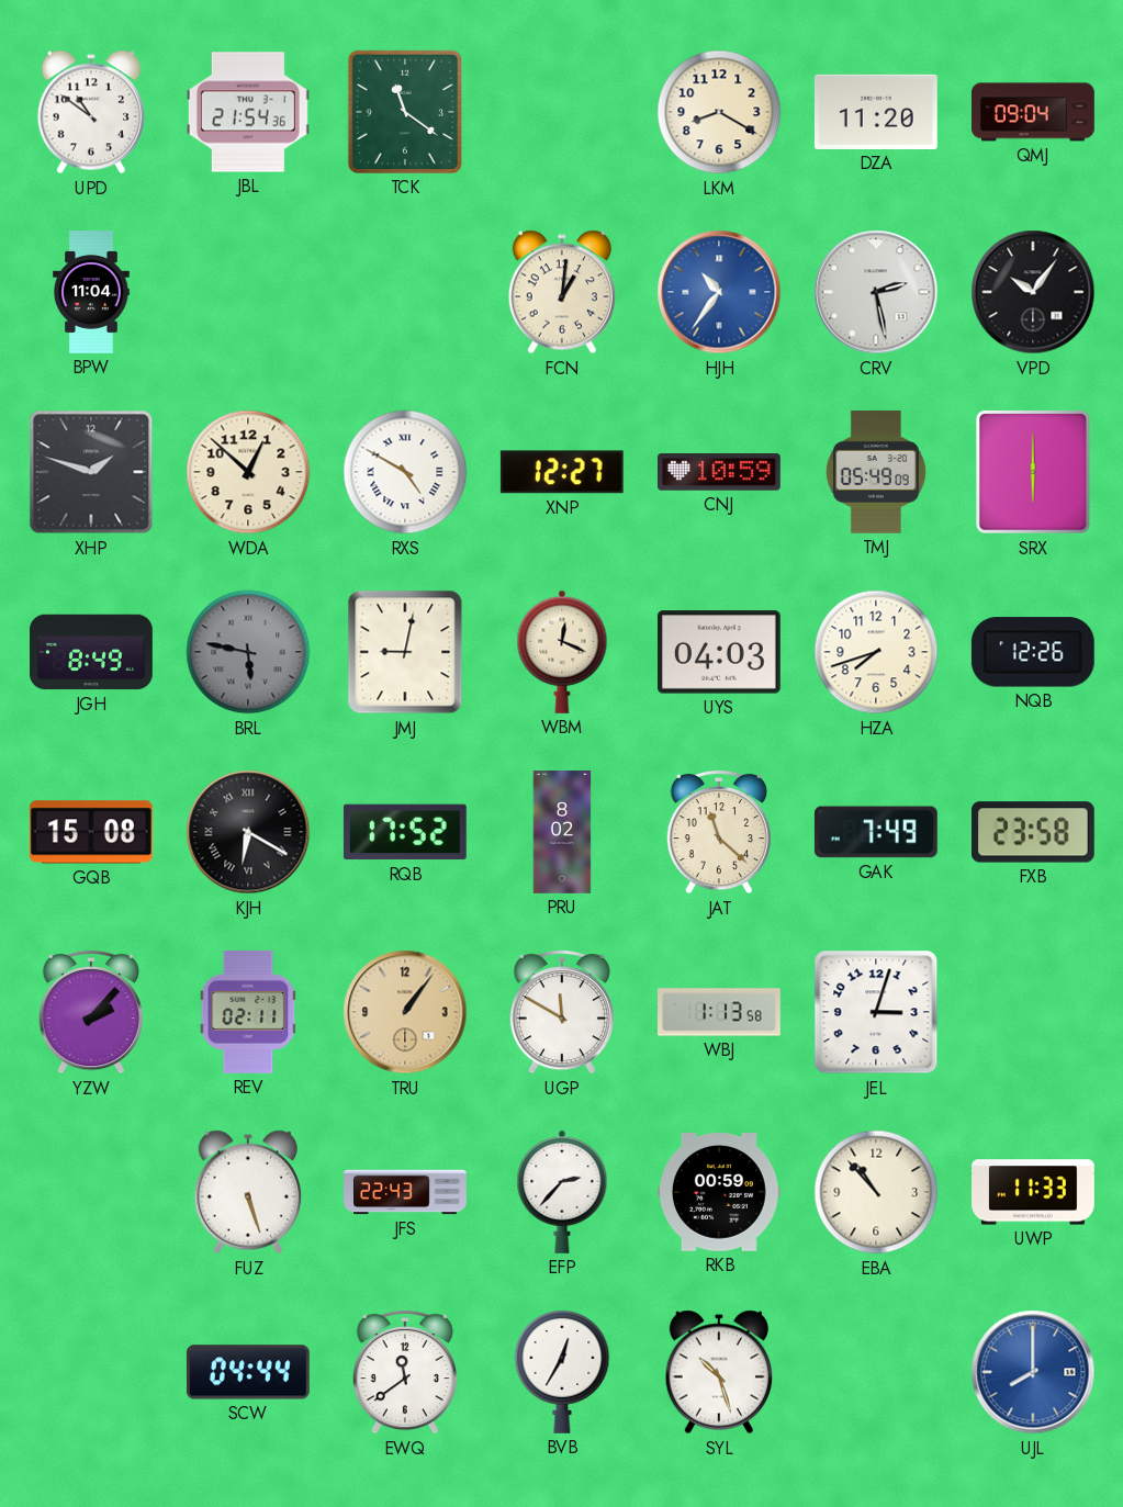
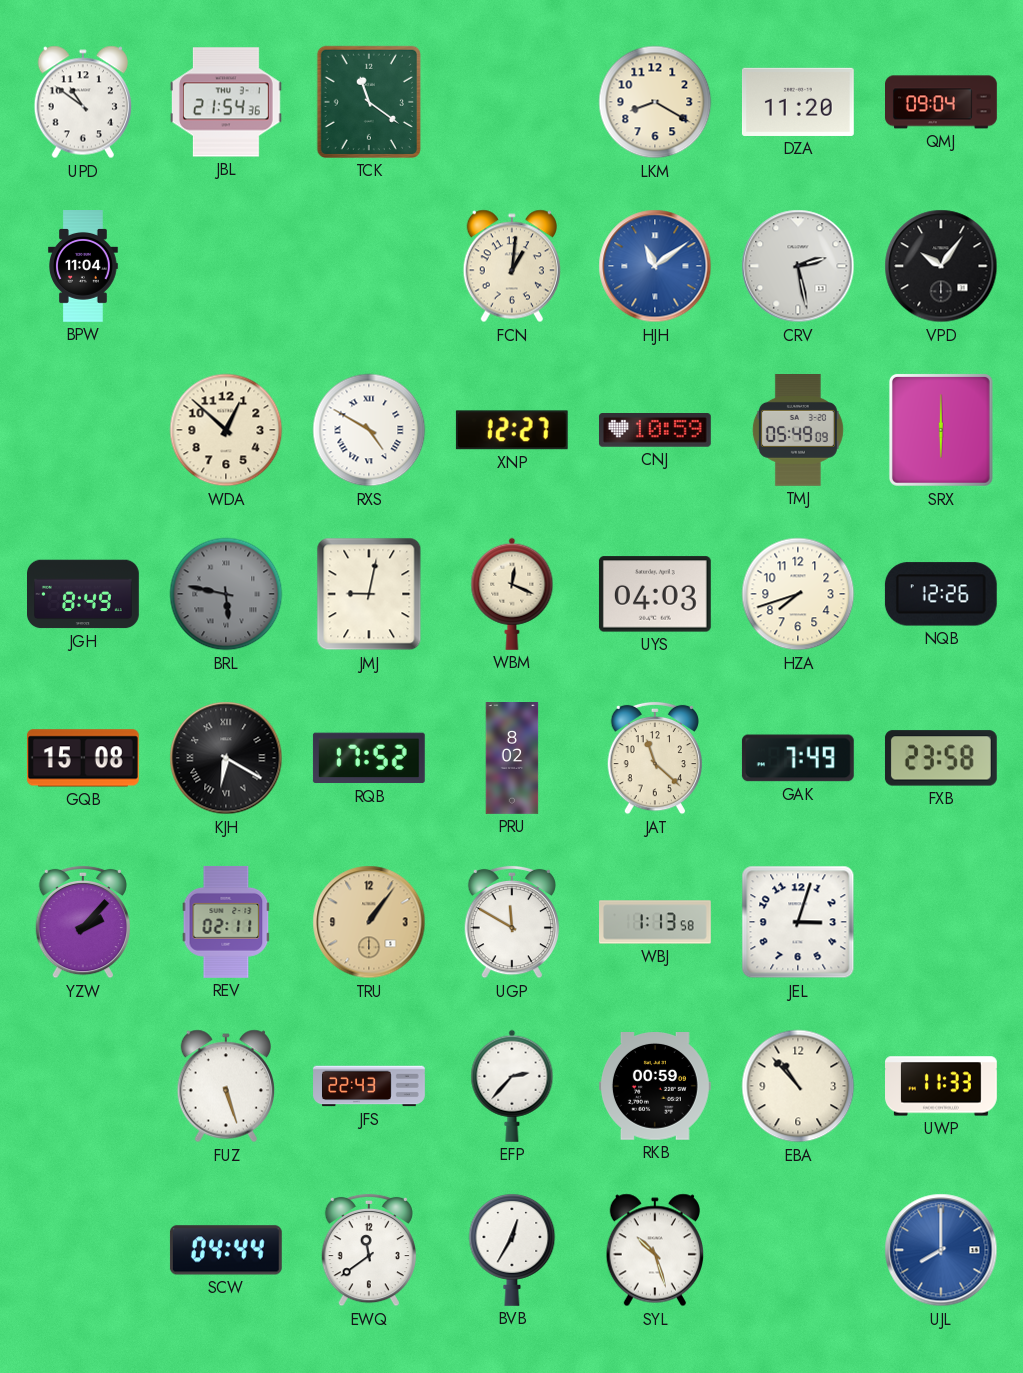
HJH: 10:36 -> 11:09 (655, 266)
XHP: 1:48 -> none (91, 472)
